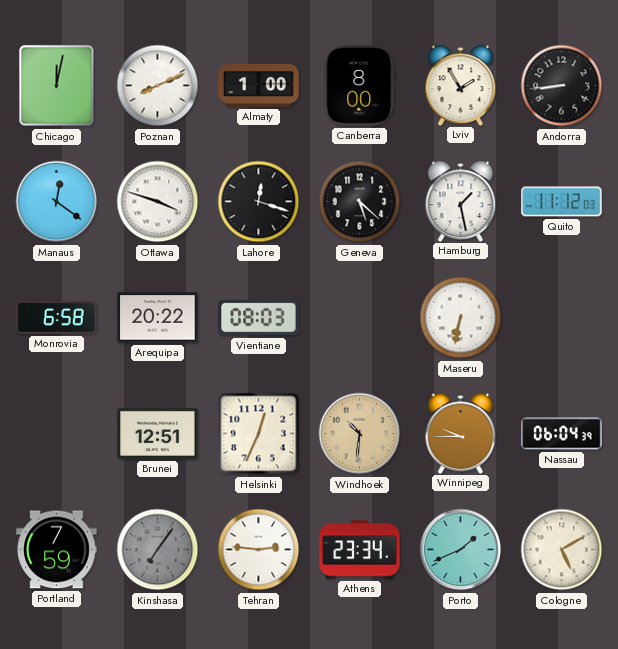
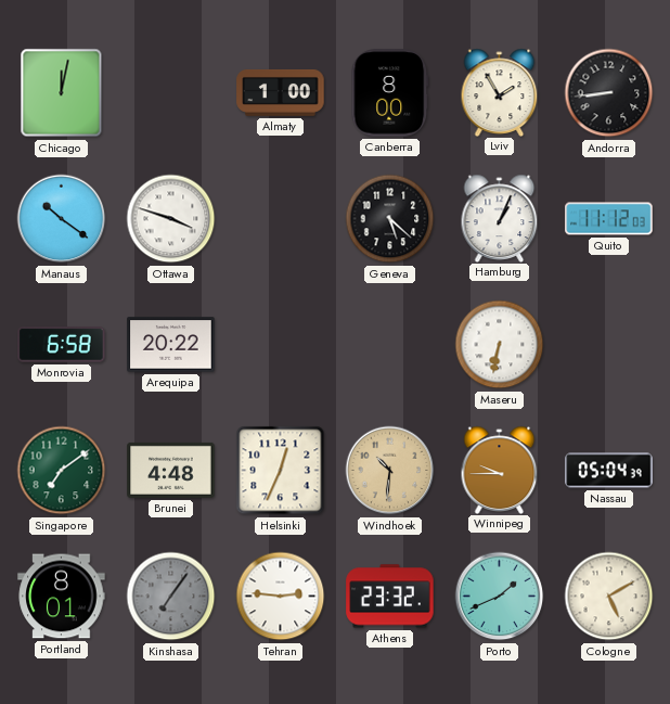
Poznan: 8:11 -> none (158, 86)
Manaus: 12:21 -> 10:21 (62, 219)
Lahore: 12:18 -> none (259, 202)
Hamburg: 1:28 -> 1:04 (500, 218)
Vientiane: 08:03 -> none (259, 318)
Singapore: none -> 7:09 (62, 471)
Brunei: 12:51 -> 4:48 (171, 470)
Nassau: 06:04 -> 05:04 (609, 471)
Portland: 7:59 -> 8:01 (62, 597)
Athens: 23:34 -> 23:32 (390, 597)
